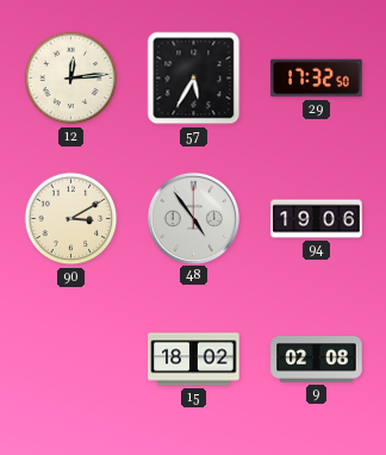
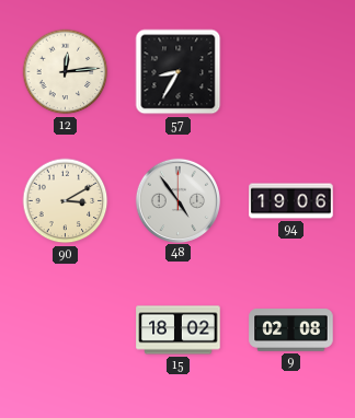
57: 5:35 -> 8:35 (179, 72)
29: 17:32 -> none (317, 79)
